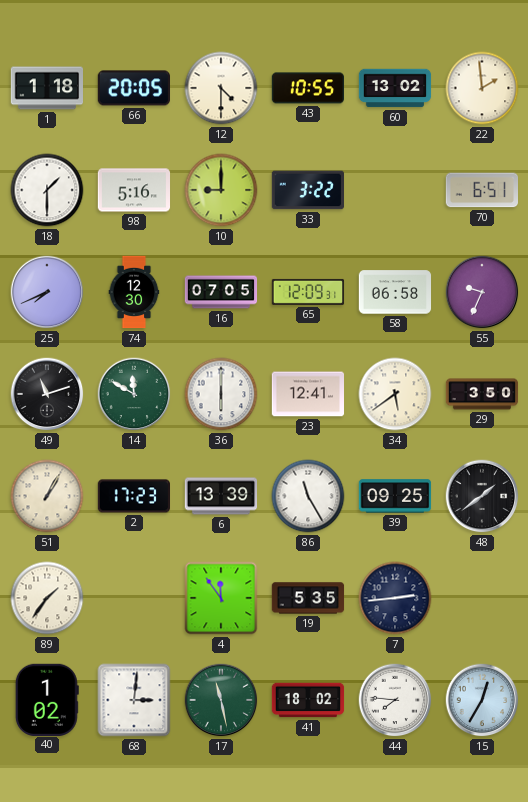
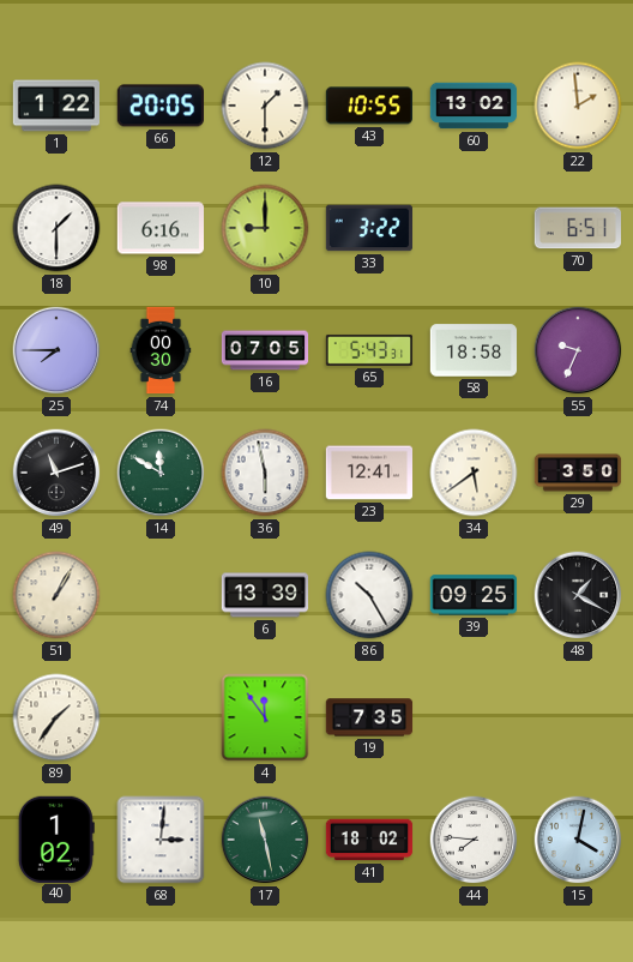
1: 1:18 -> 1:22 (56, 106)
12: 4:30 -> 1:30 (265, 106)
98: 5:16 -> 6:16 (161, 228)
25: 7:41 -> 7:45 (56, 350)
74: 12:30 -> 00:30 (161, 350)
65: 12:09 -> 5:43 (369, 350)
58: 06:58 -> 18:58 (474, 350)
36: 6:00 -> 5:58 (265, 473)
2: 17:23 -> none (133, 496)
86: 11:25 -> 10:25 (369, 595)
48: 1:39 -> 1:20 (578, 595)
19: 5:35 -> 7:35 (369, 717)
7: 2:44 -> none (395, 598)
15: 12:35 -> 4:02 (578, 840)
